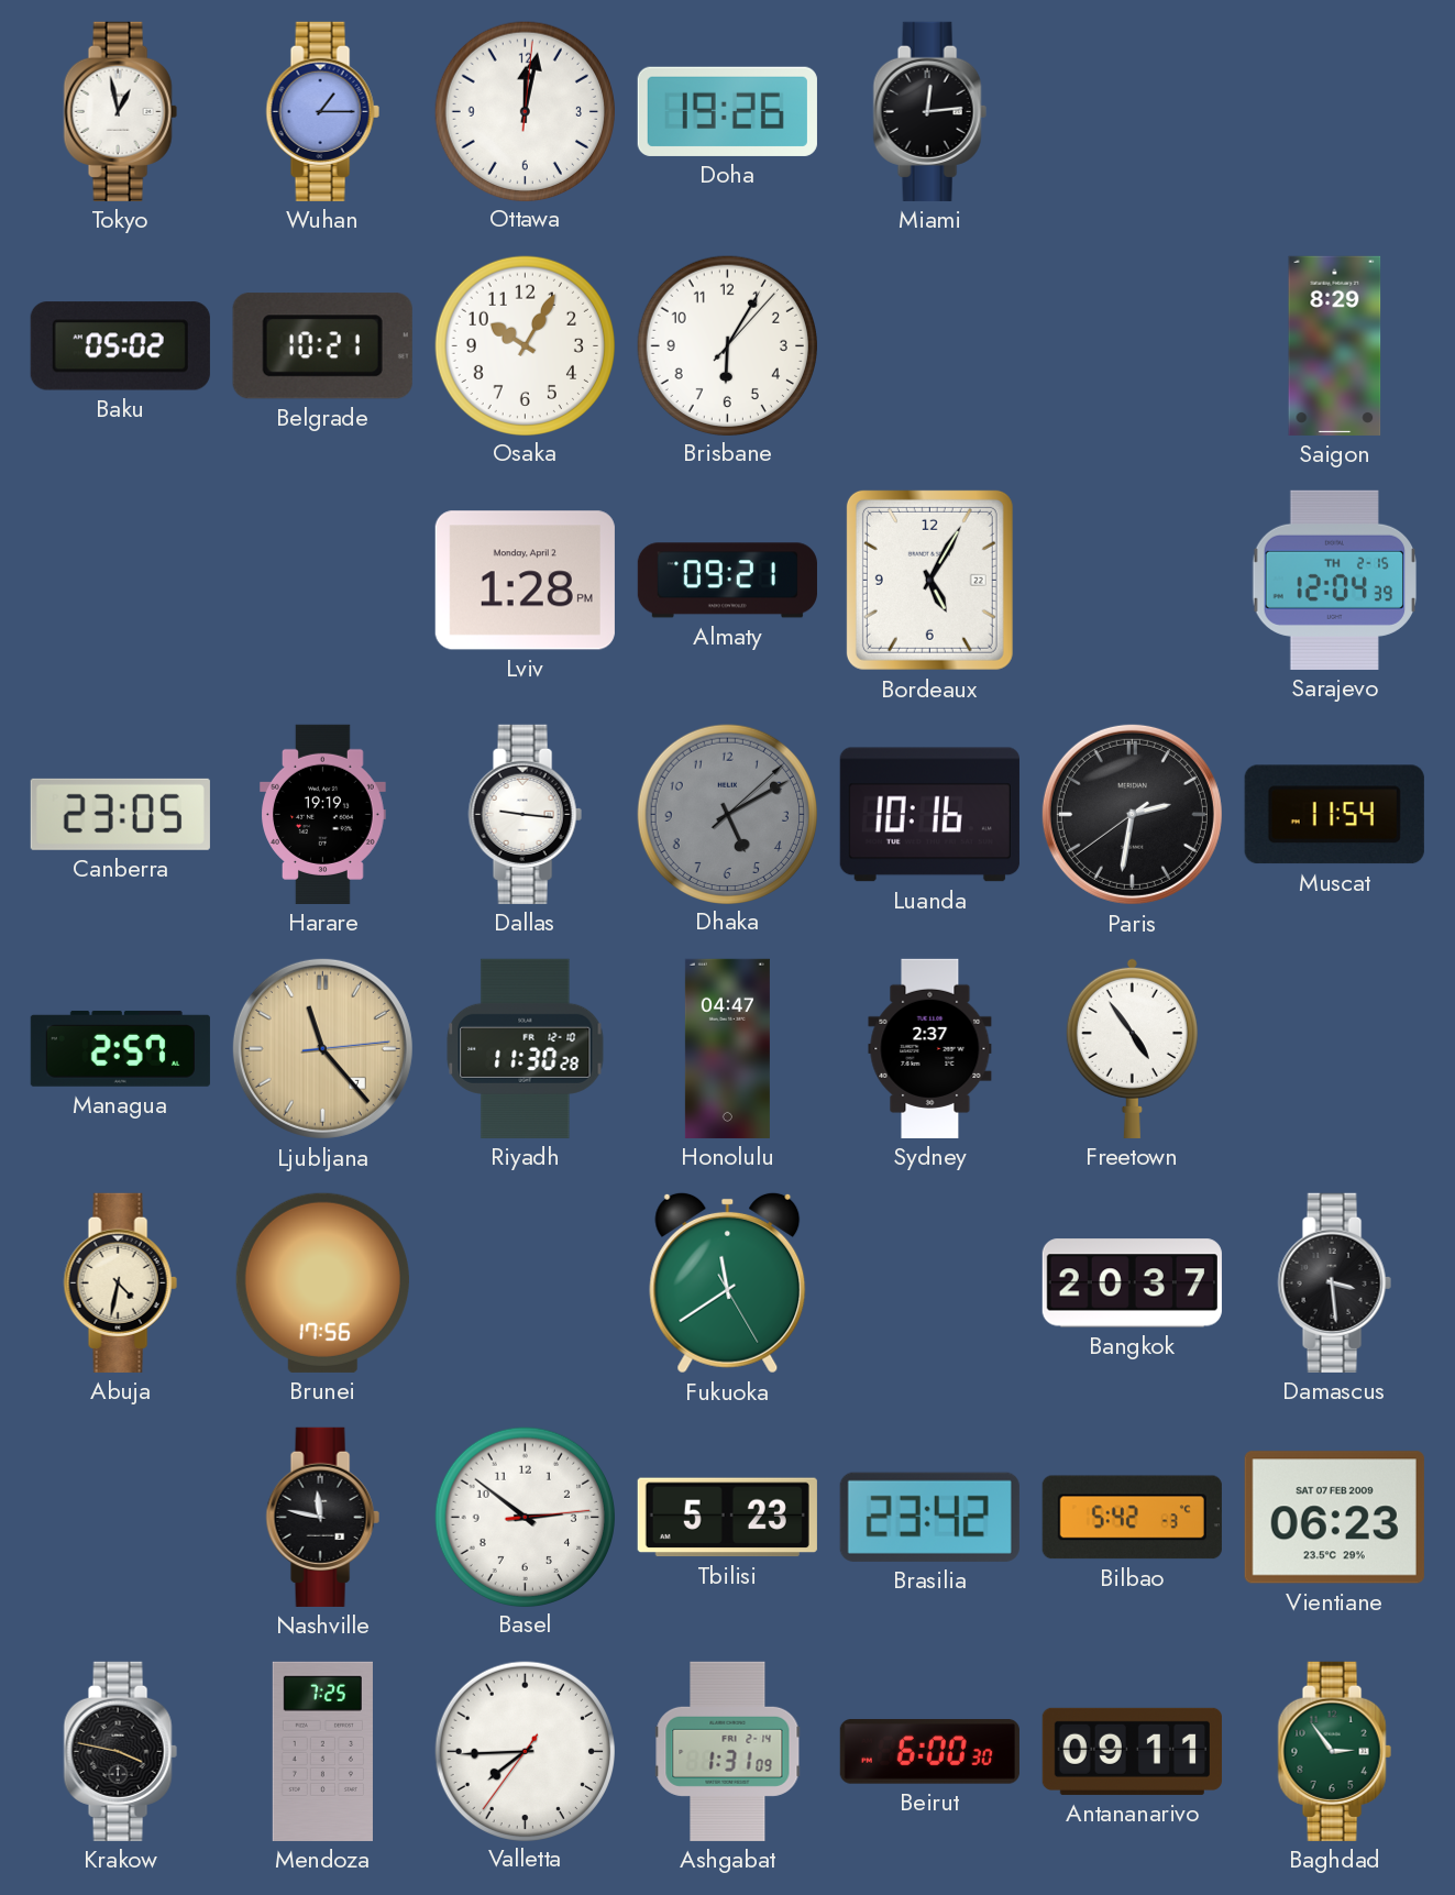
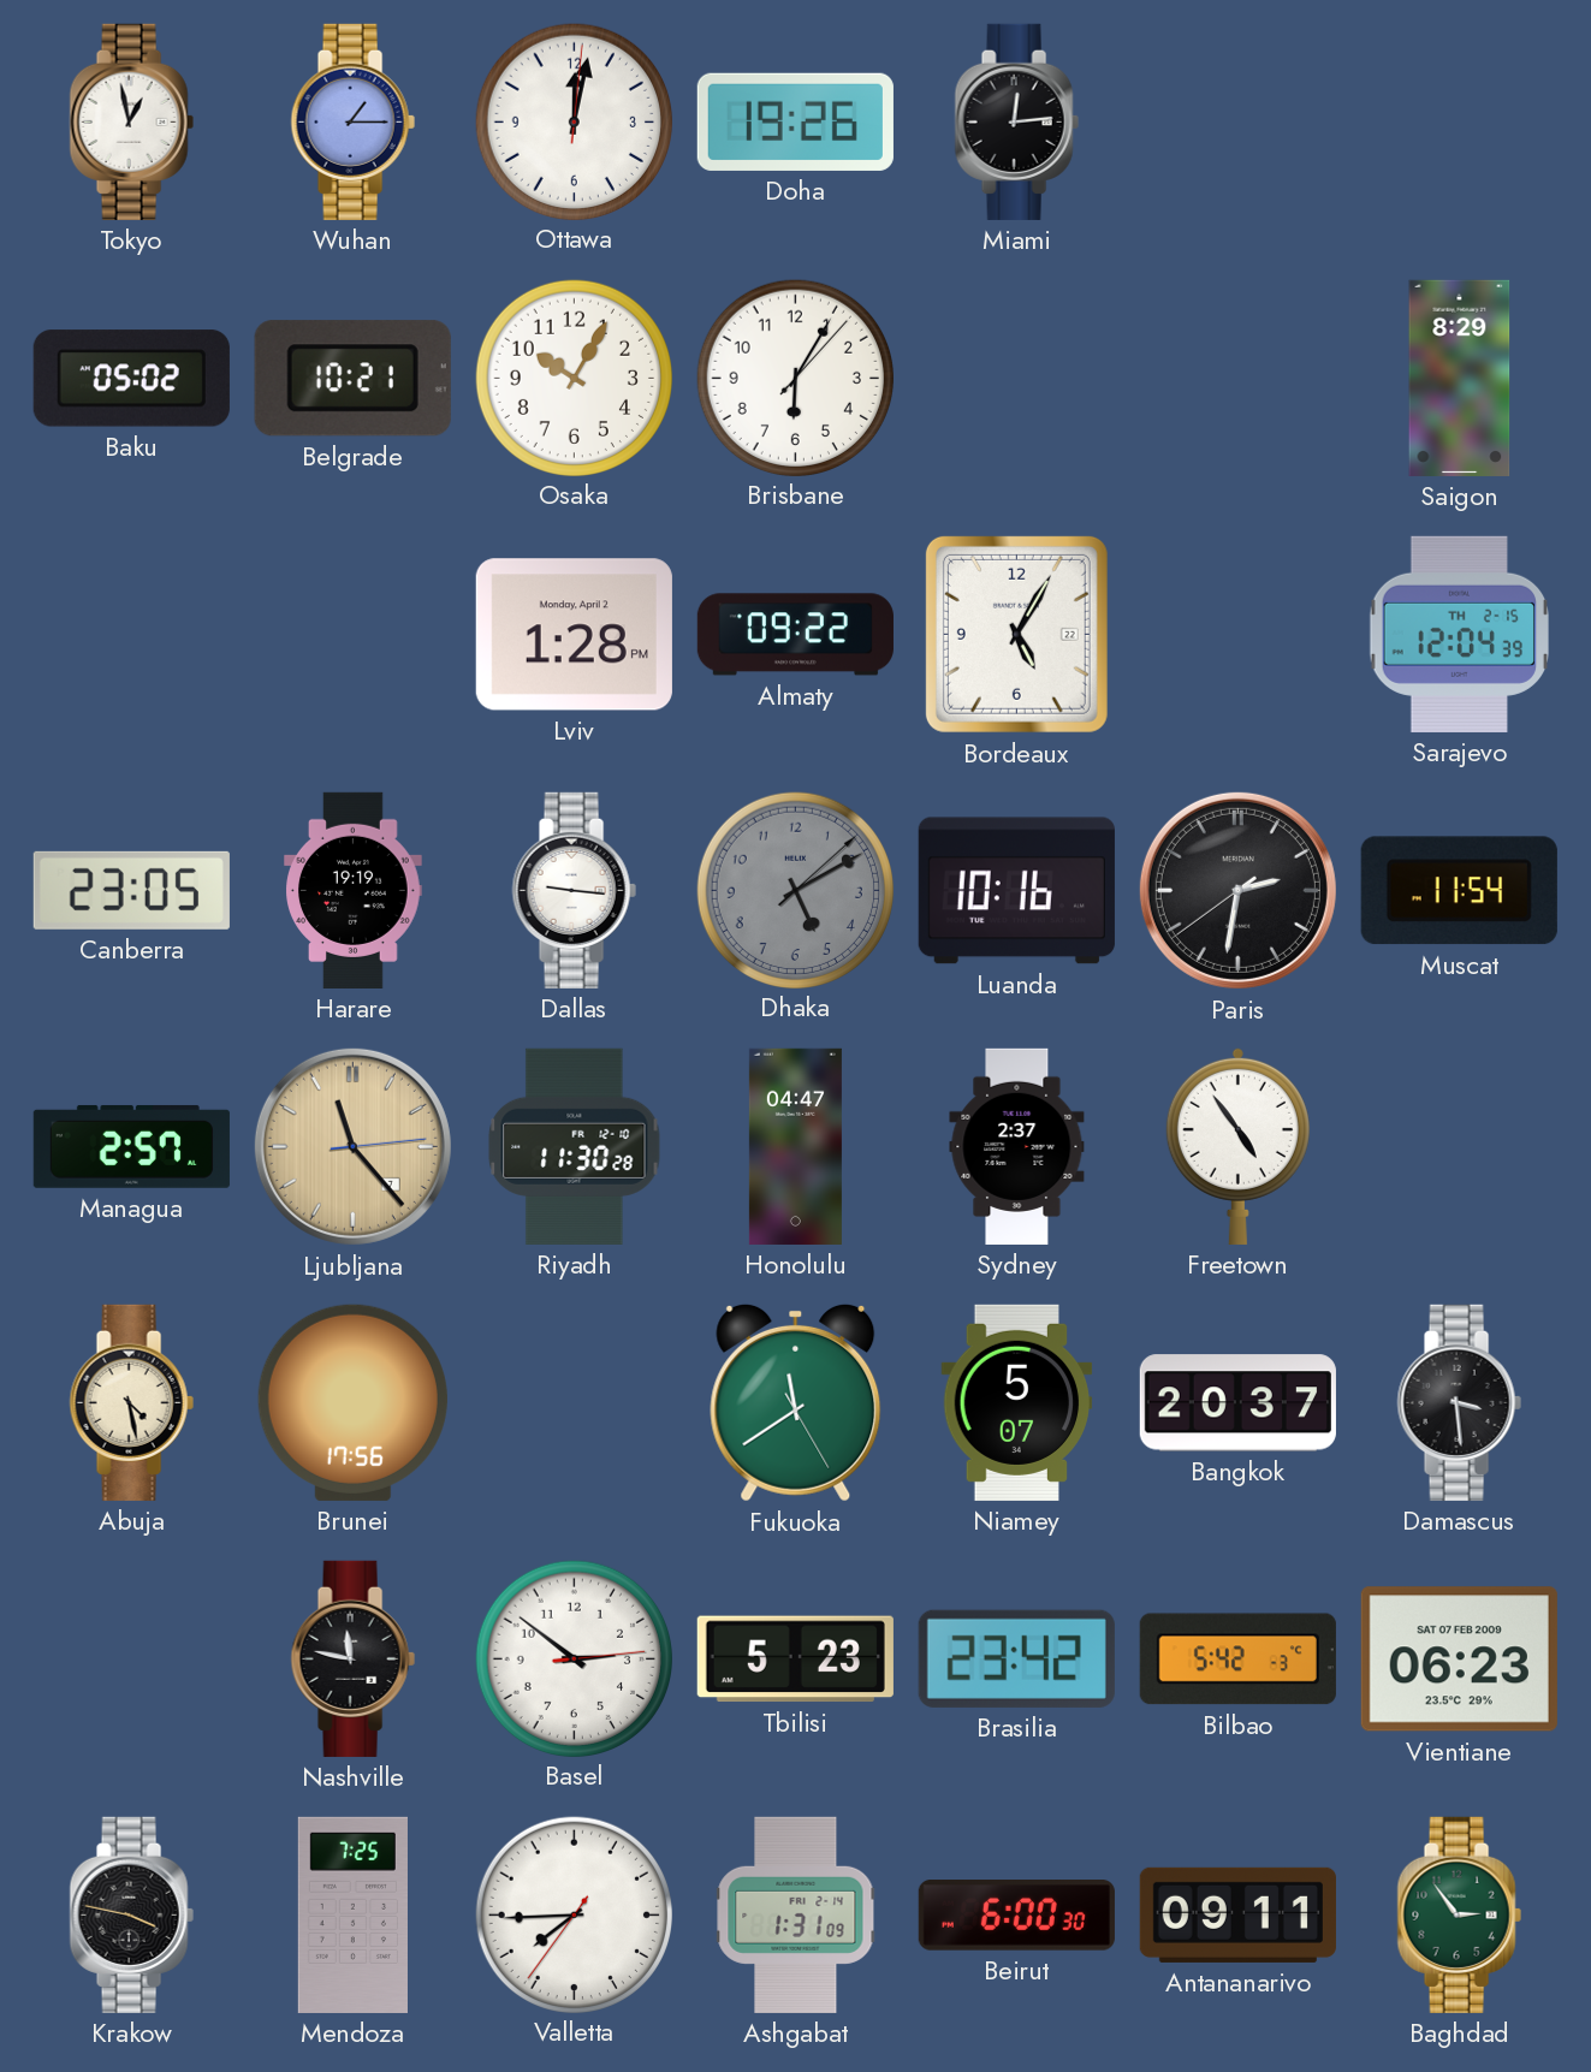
Almaty: 09:21 -> 09:22 (795, 635)
Abuja: 4:32 -> 4:28 (131, 1402)
Niamey: none -> 5:07 (1017, 1402)
